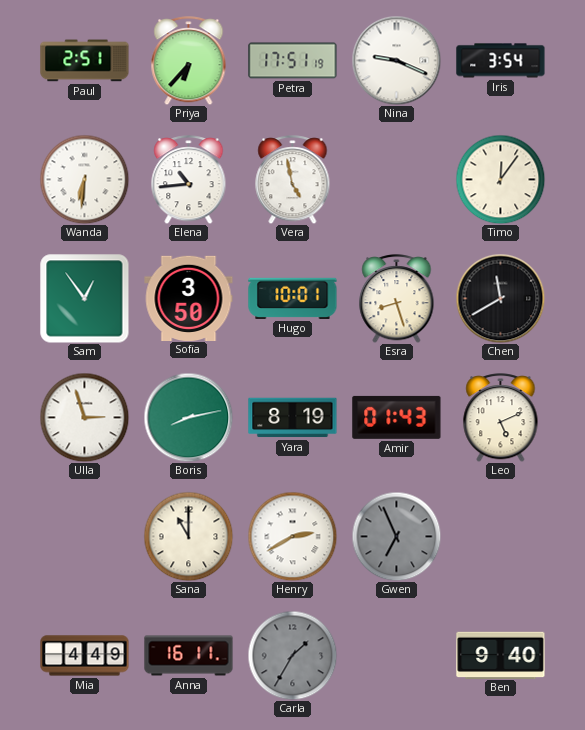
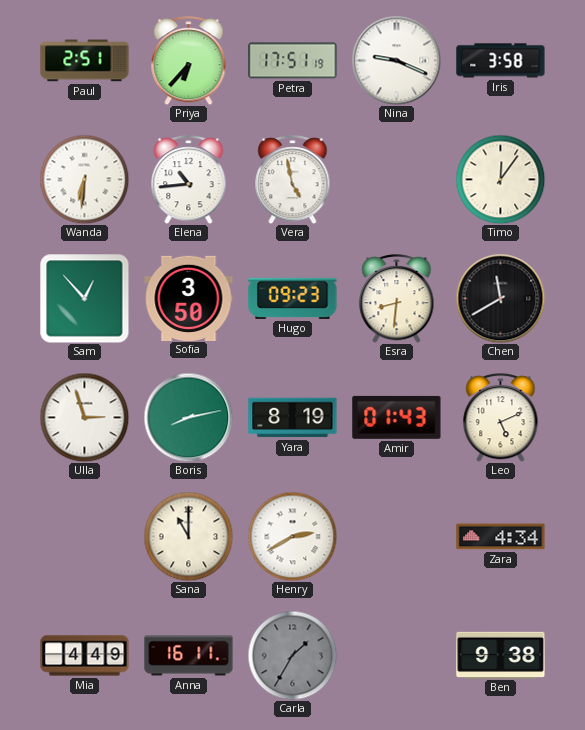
Iris: 3:54 -> 3:58 (501, 61)
Sam: 12:54 -> 12:53 (85, 299)
Hugo: 10:01 -> 09:23 (293, 298)
Esra: 8:27 -> 8:31 (397, 299)
Gwen: 6:56 -> none (396, 536)
Zara: none -> 4:34 (501, 537)
Ben: 9:40 -> 9:38 (501, 655)
